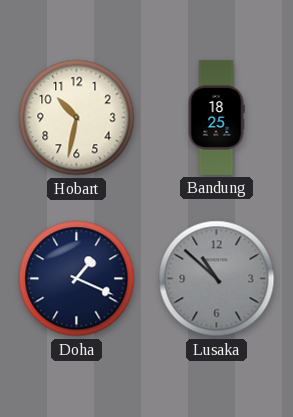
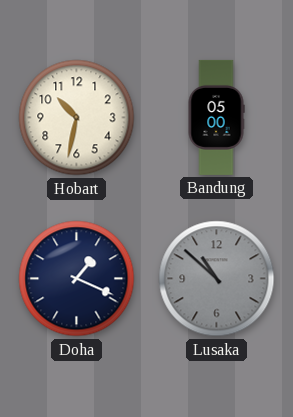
Bandung: 18:25 -> 05:00 (216, 117)
